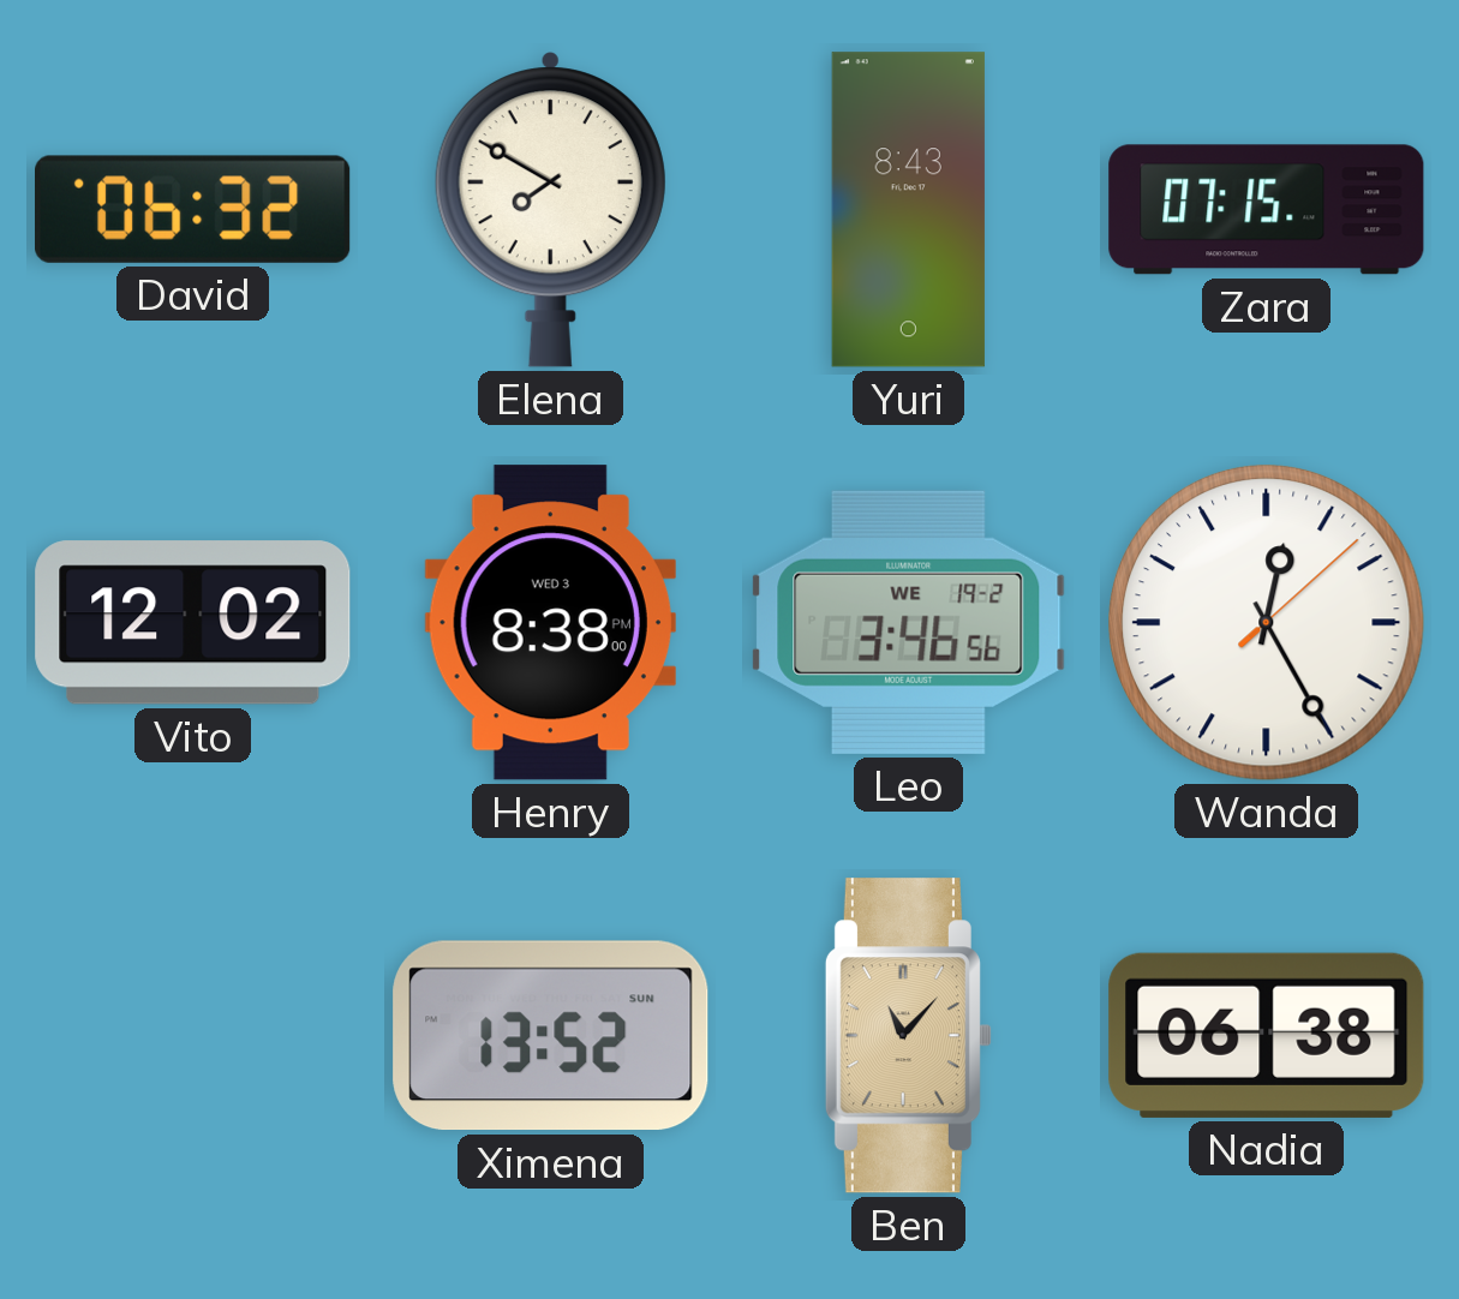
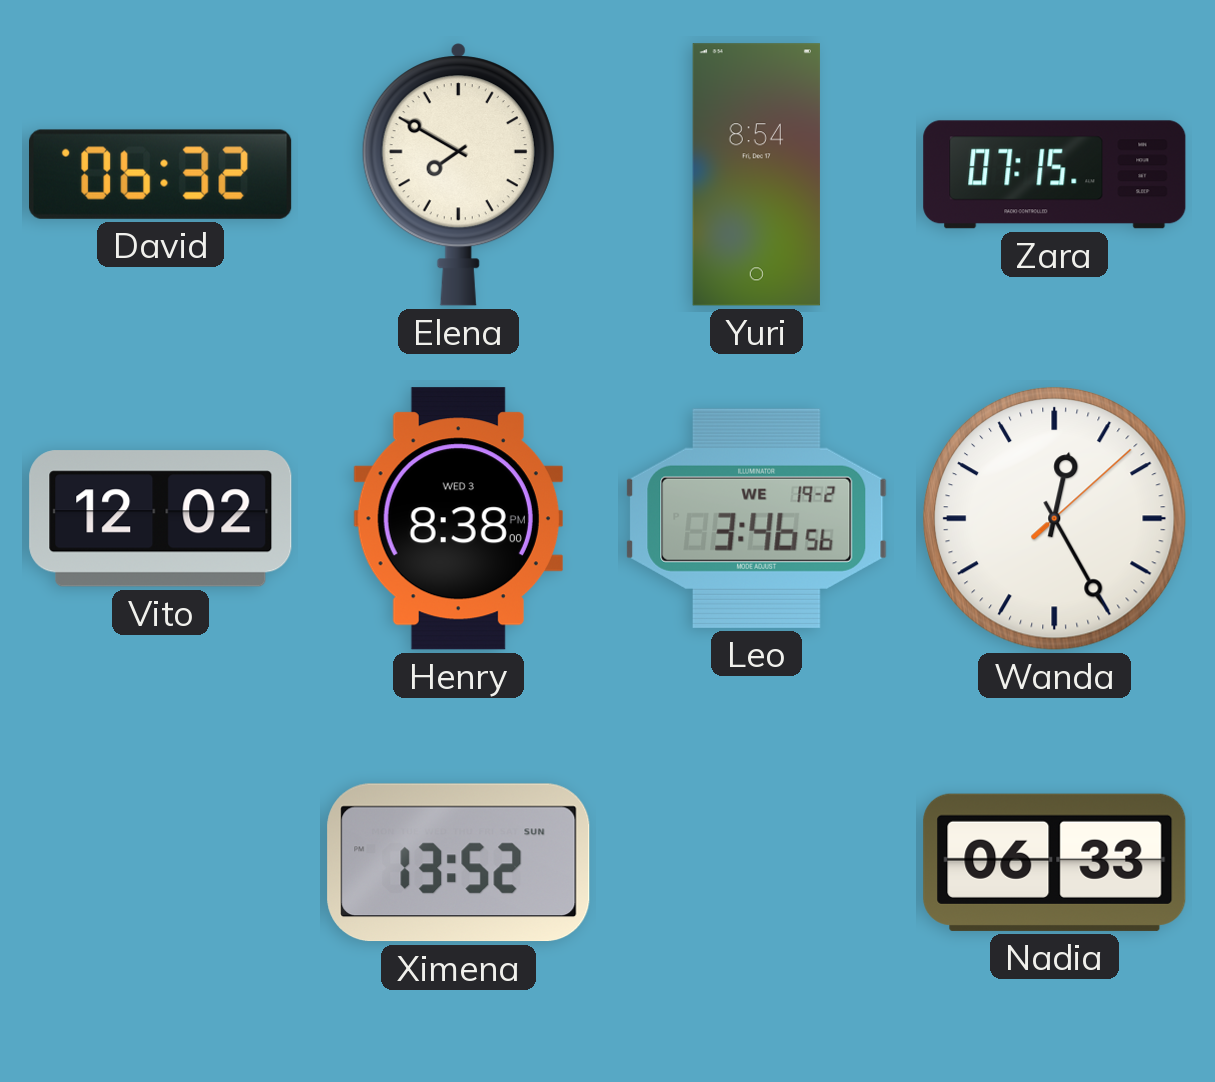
Yuri: 8:43 -> 8:54 (756, 175)
Ben: 11:07 -> none (908, 1036)
Nadia: 06:38 -> 06:33 (1055, 862)
